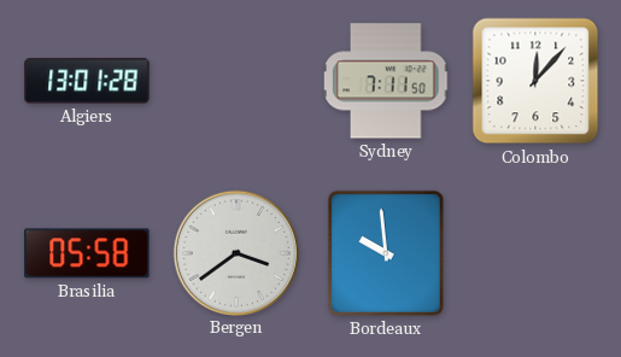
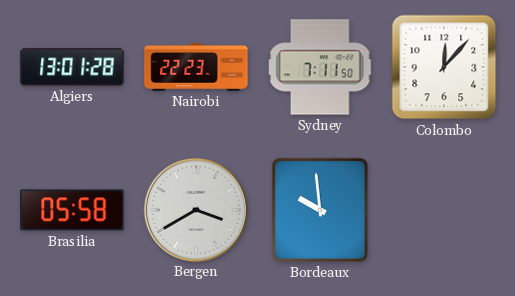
Nairobi: none -> 22:23 (196, 67)
Bergen: 3:39 -> 3:40 (195, 209)
